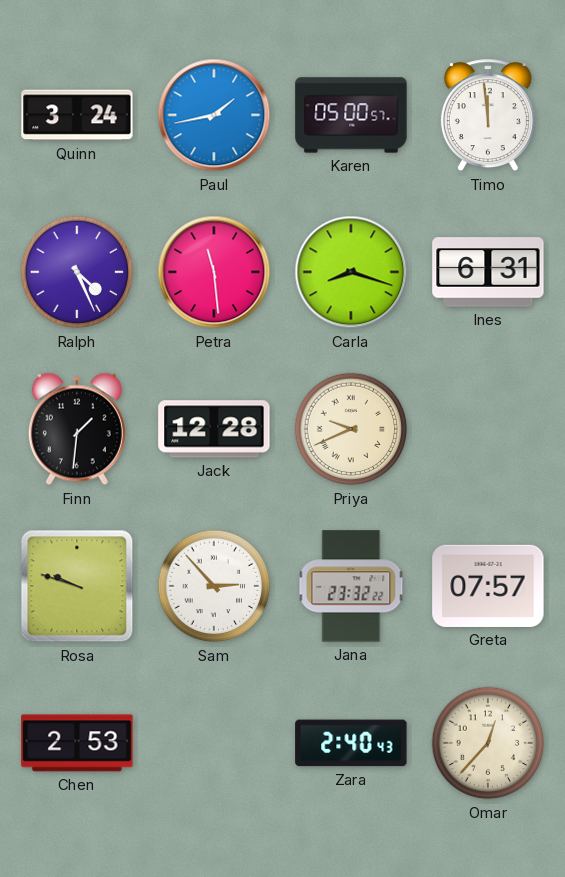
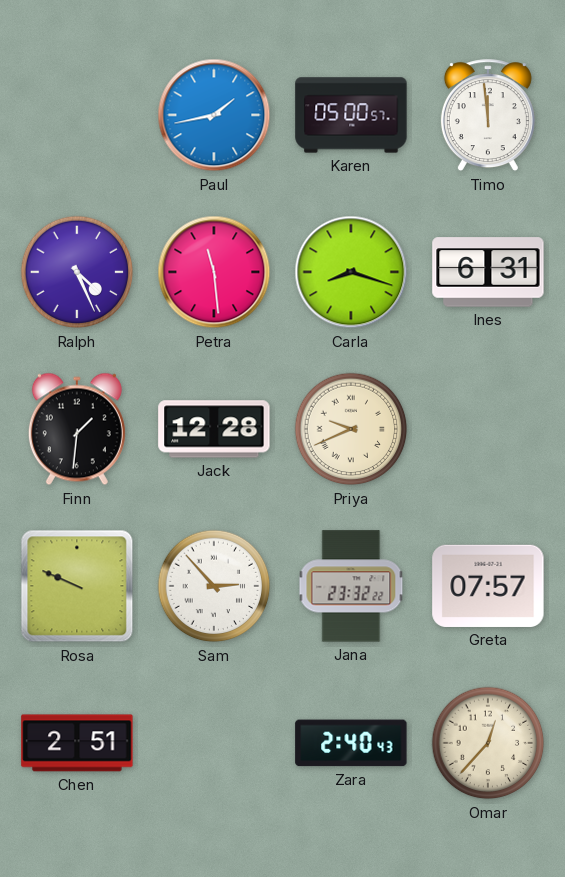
Quinn: 3:24 -> none (77, 115)
Rosa: 9:48 -> 9:49 (77, 586)
Chen: 2:53 -> 2:51 (77, 743)
